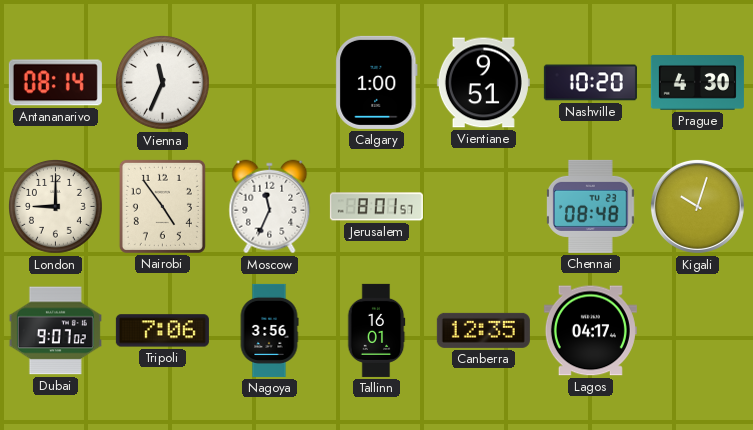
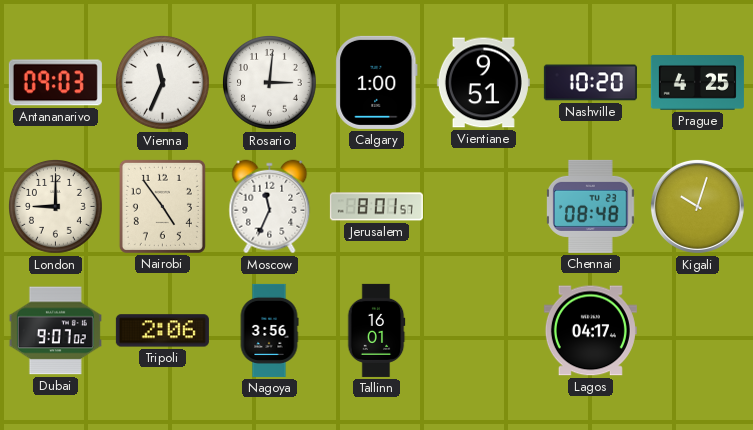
Antananarivo: 08:14 -> 09:03 (55, 83)
Rosario: none -> 3:01 (270, 83)
Prague: 4:30 -> 4:25 (697, 83)
Tripoli: 7:06 -> 2:06 (162, 331)
Canberra: 12:35 -> none (483, 330)
